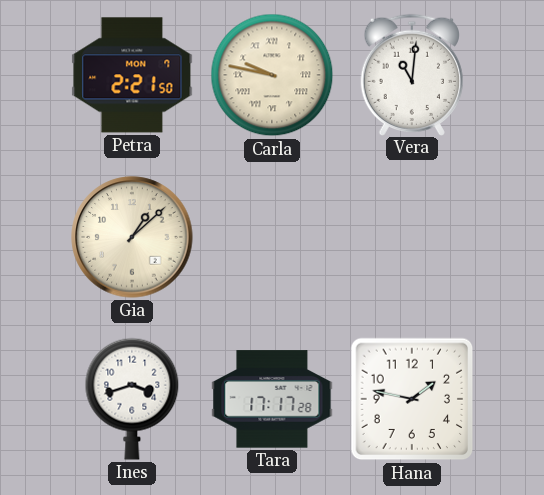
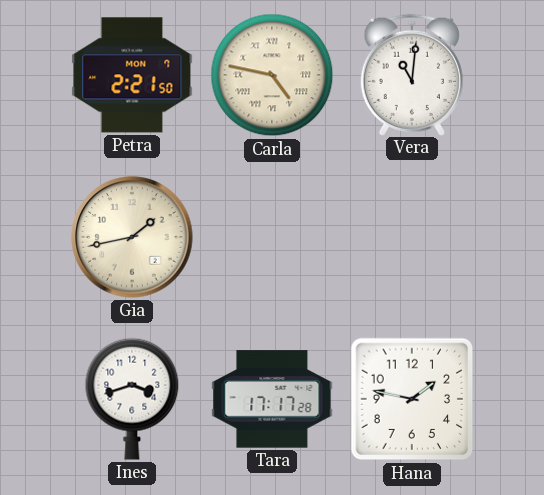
Carla: 9:47 -> 4:47 (272, 75)
Gia: 1:08 -> 1:43 (132, 237)
